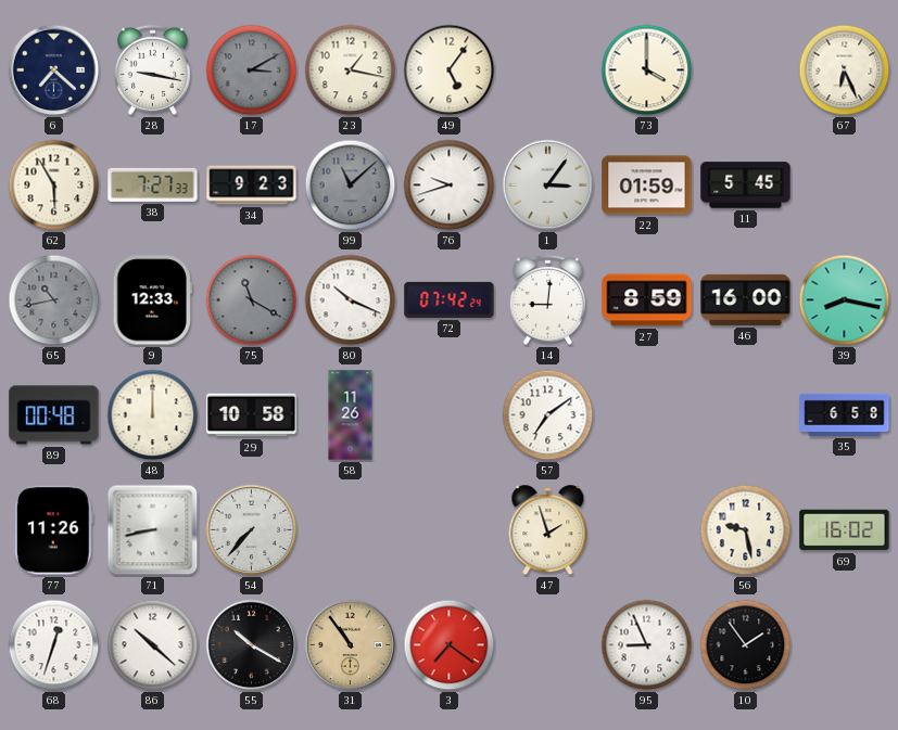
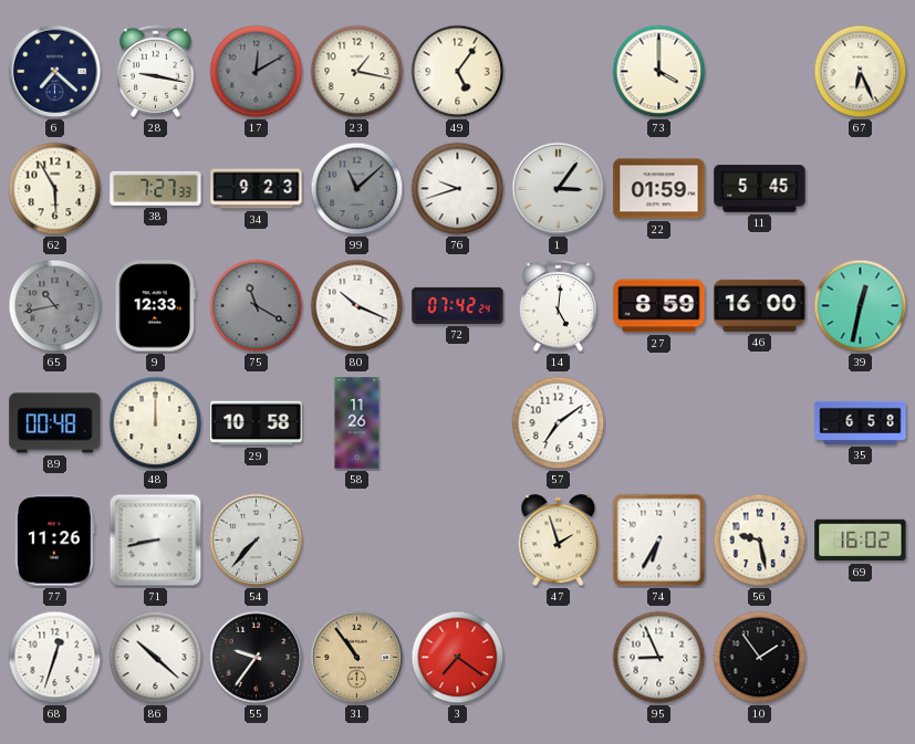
17: 3:10 -> 12:10 (257, 72)
14: 9:01 -> 5:01 (558, 305)
39: 8:17 -> 12:32 (861, 306)
74: none -> 6:35 (659, 541)
55: 10:20 -> 9:36 (257, 658)
